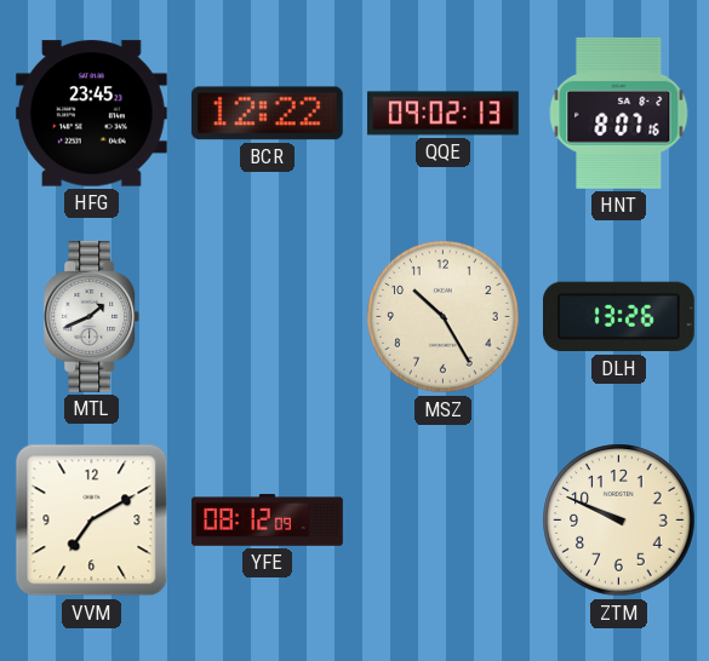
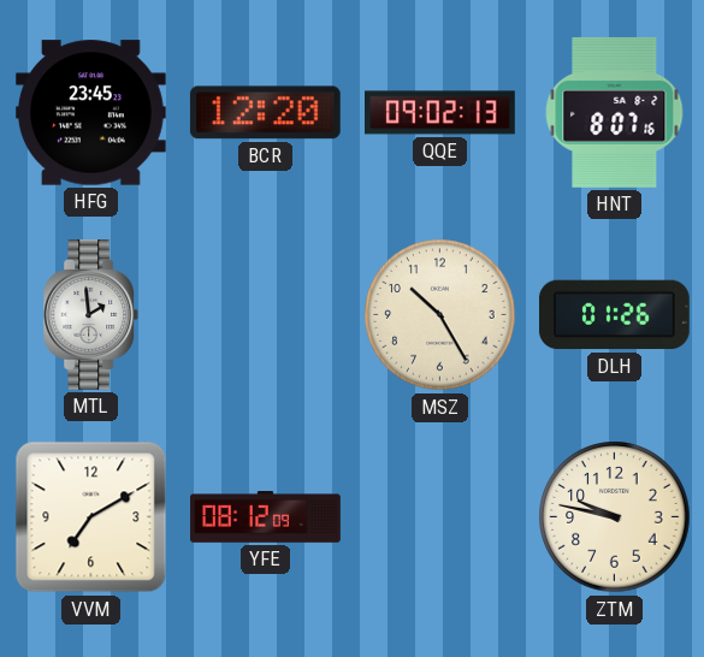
BCR: 12:22 -> 12:20 (265, 113)
MTL: 1:41 -> 1:59 (91, 315)
DLH: 13:26 -> 01:26 (614, 315)
ZTM: 9:49 -> 9:47 (615, 517)
